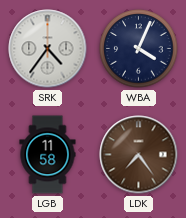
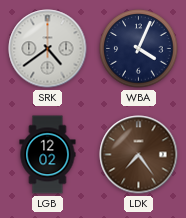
SRK: 4:36 -> 4:39 (48, 49)
LGB: 11:58 -> 12:02 (48, 155)
